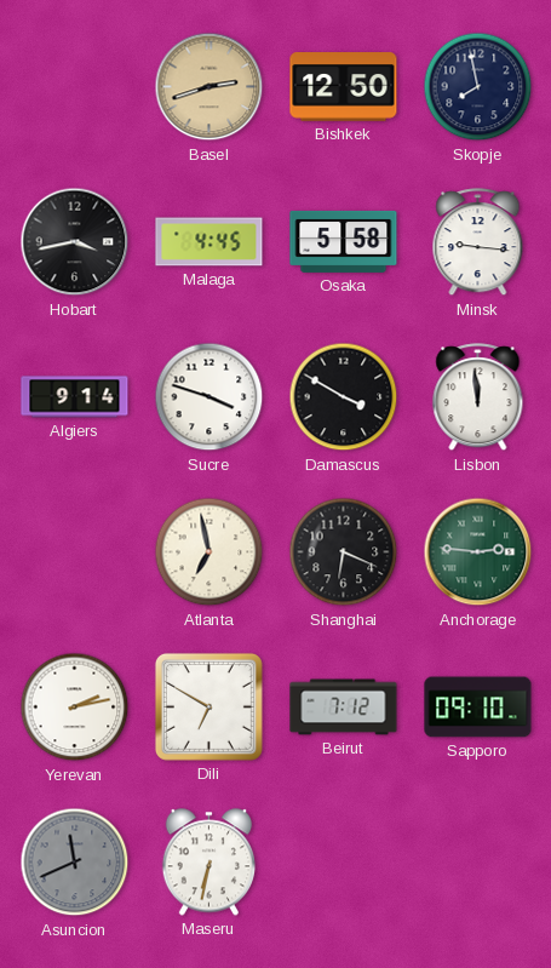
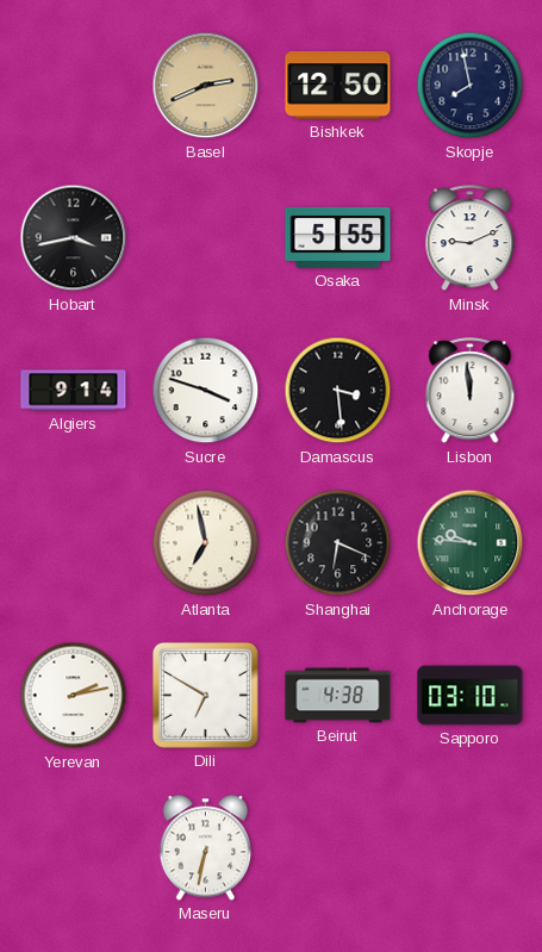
Basel: 2:42 -> 2:41 (206, 86)
Malaga: 4:45 -> none (210, 242)
Osaka: 5:58 -> 5:55 (338, 237)
Minsk: 9:16 -> 9:11 (471, 238)
Damascus: 3:50 -> 3:29 (338, 391)
Anchorage: 2:46 -> 9:46 (471, 543)
Beirut: 7:12 -> 4:38 (338, 696)
Sapporo: 09:10 -> 03:10 (471, 696)
Asuncion: 11:41 -> none (75, 863)
